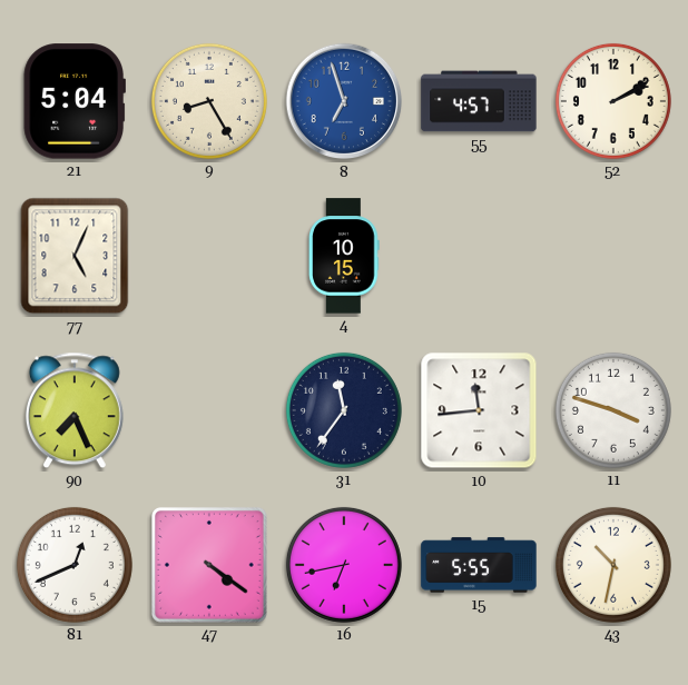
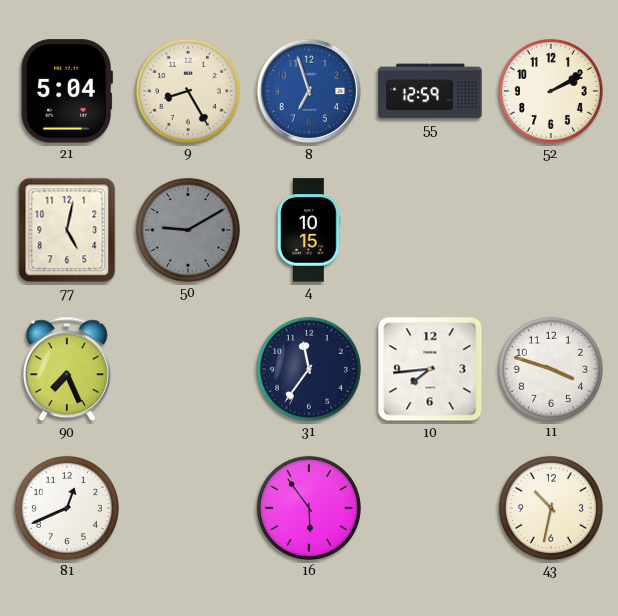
55: 4:57 -> 12:59 (430, 91)
77: 5:04 -> 5:02 (67, 230)
50: none -> 9:10 (188, 230)
10: 11:44 -> 7:44 (430, 369)
47: 4:21 -> none (209, 565)
16: 6:43 -> 5:54 (309, 508)
15: 5:55 -> none (479, 565)
